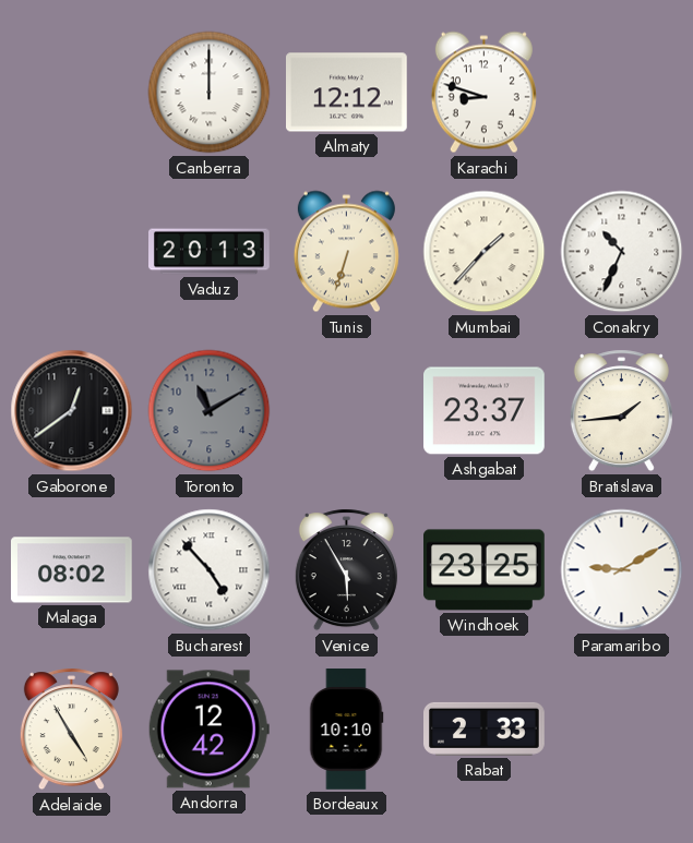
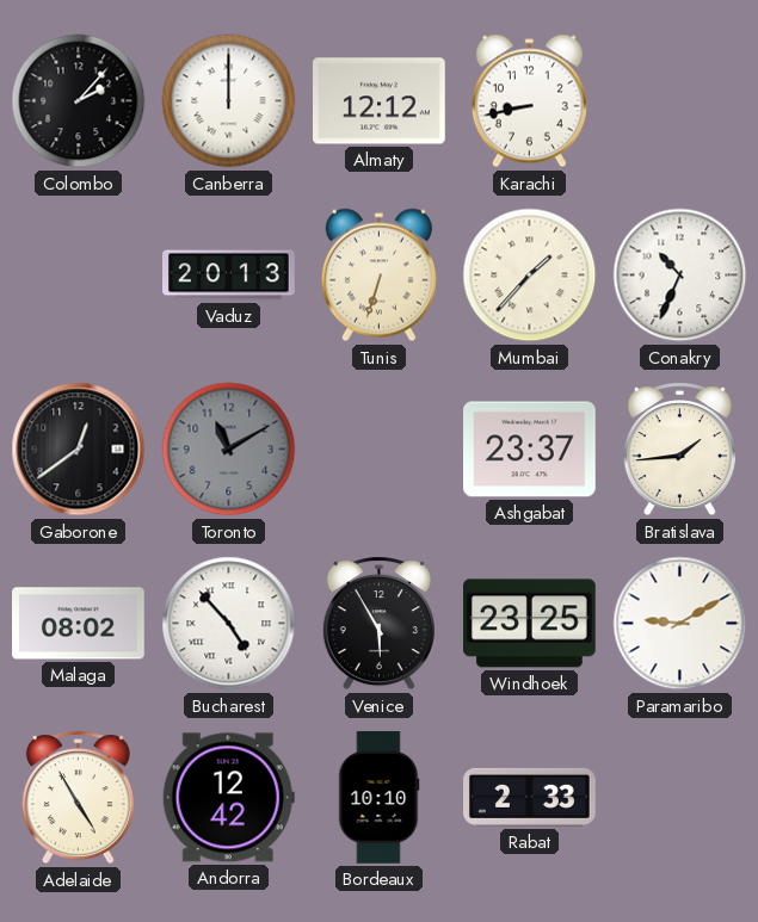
Colombo: none -> 2:07 (79, 101)
Karachi: 8:48 -> 8:43 (529, 101)
